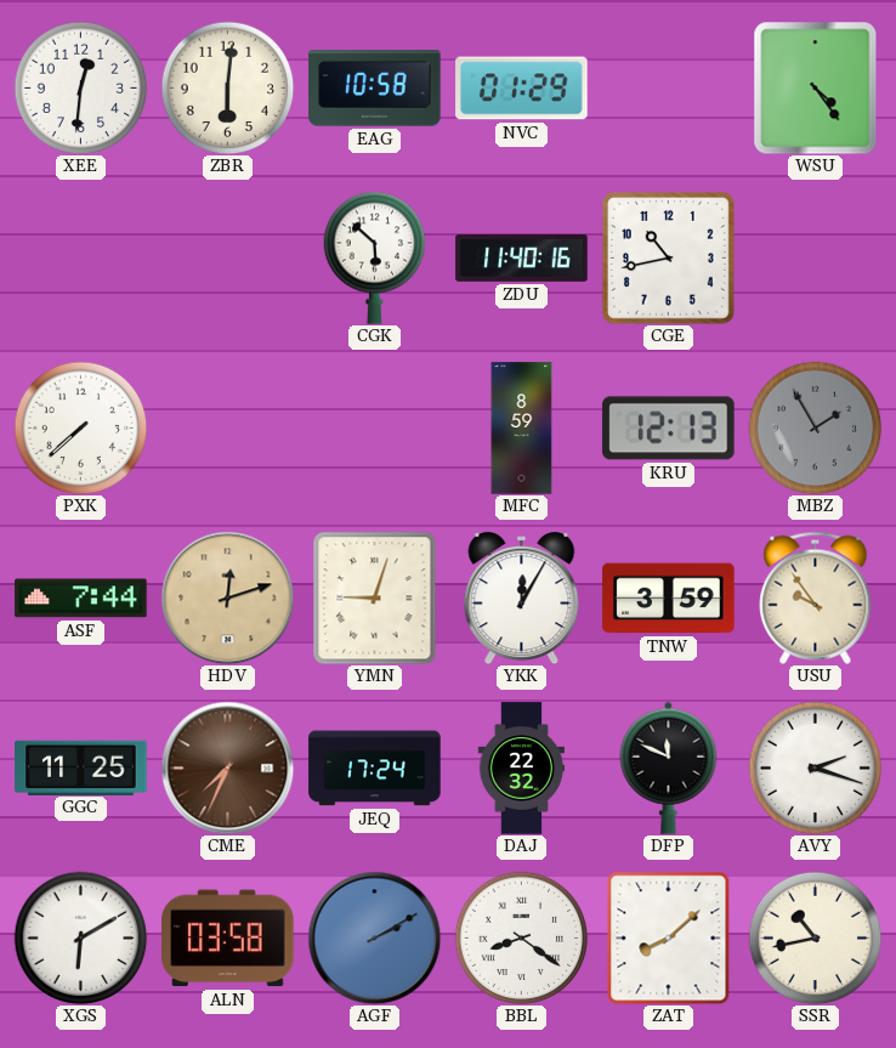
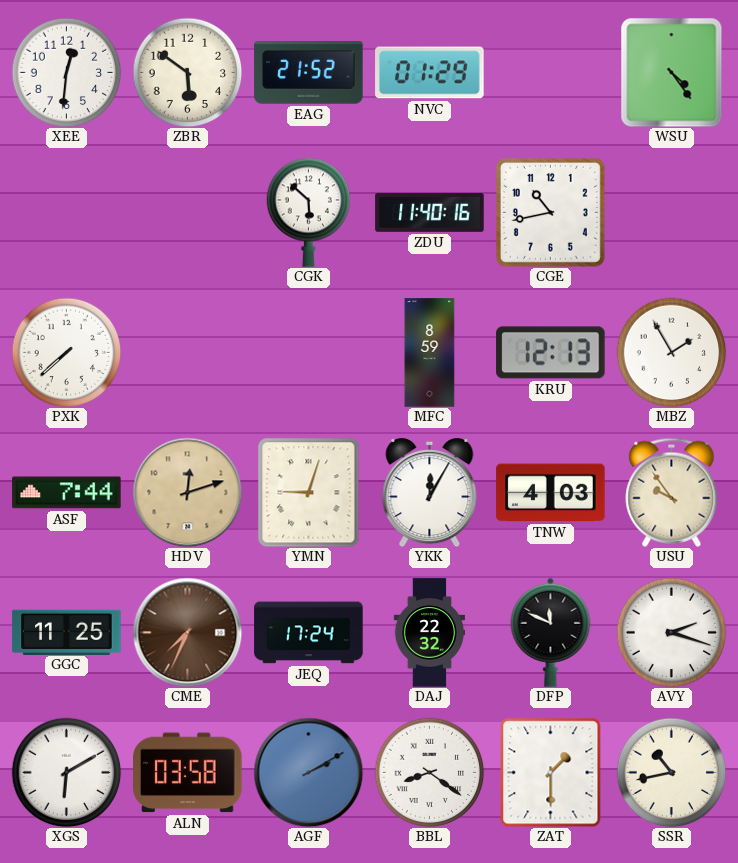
ZBR: 6:01 -> 5:51 (187, 72)
EAG: 10:58 -> 21:52 (309, 73)
MBZ dial: grey -> white (671, 352)
TNW: 3:59 -> 4:03 (551, 493)
ZAT: 8:08 -> 1:30 (551, 772)
